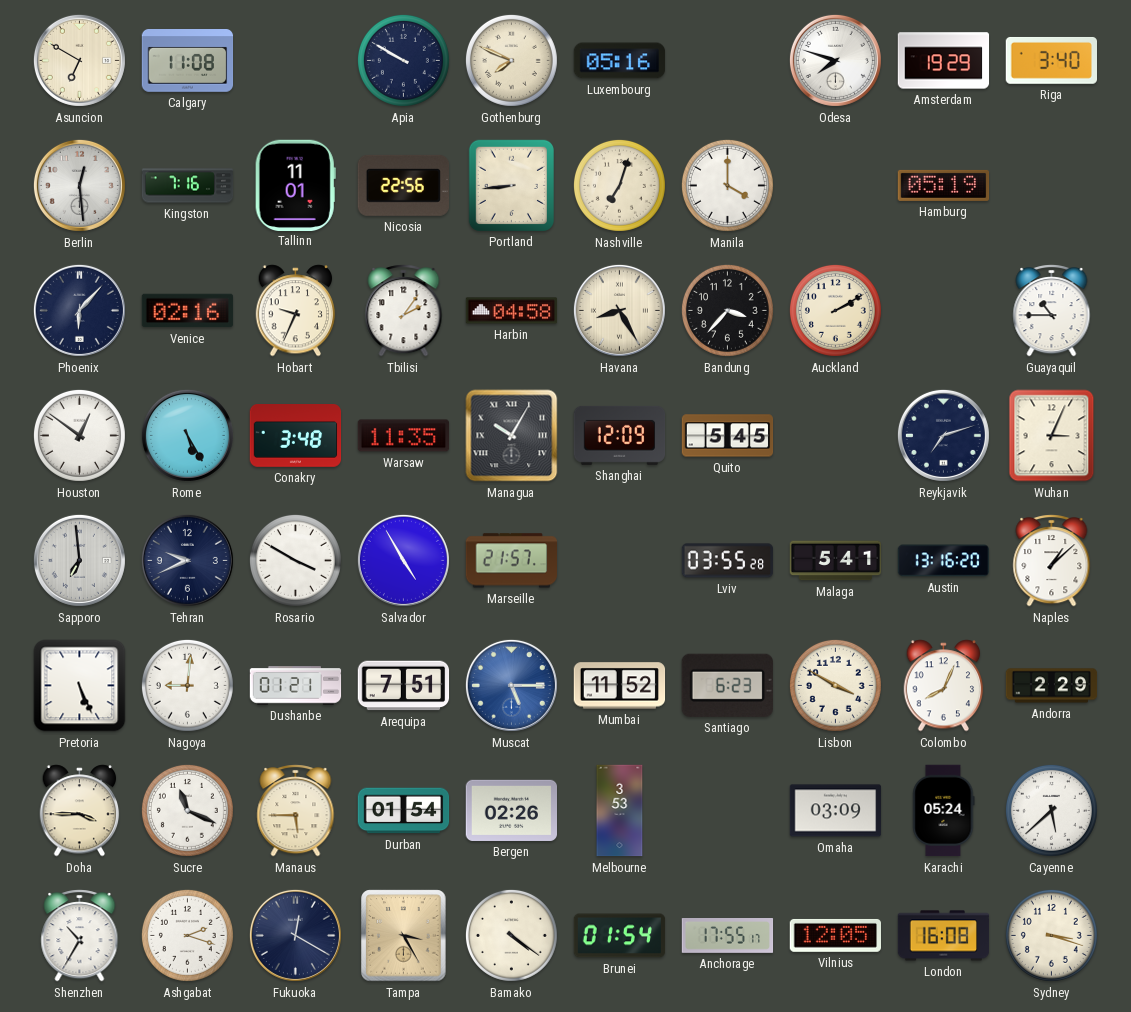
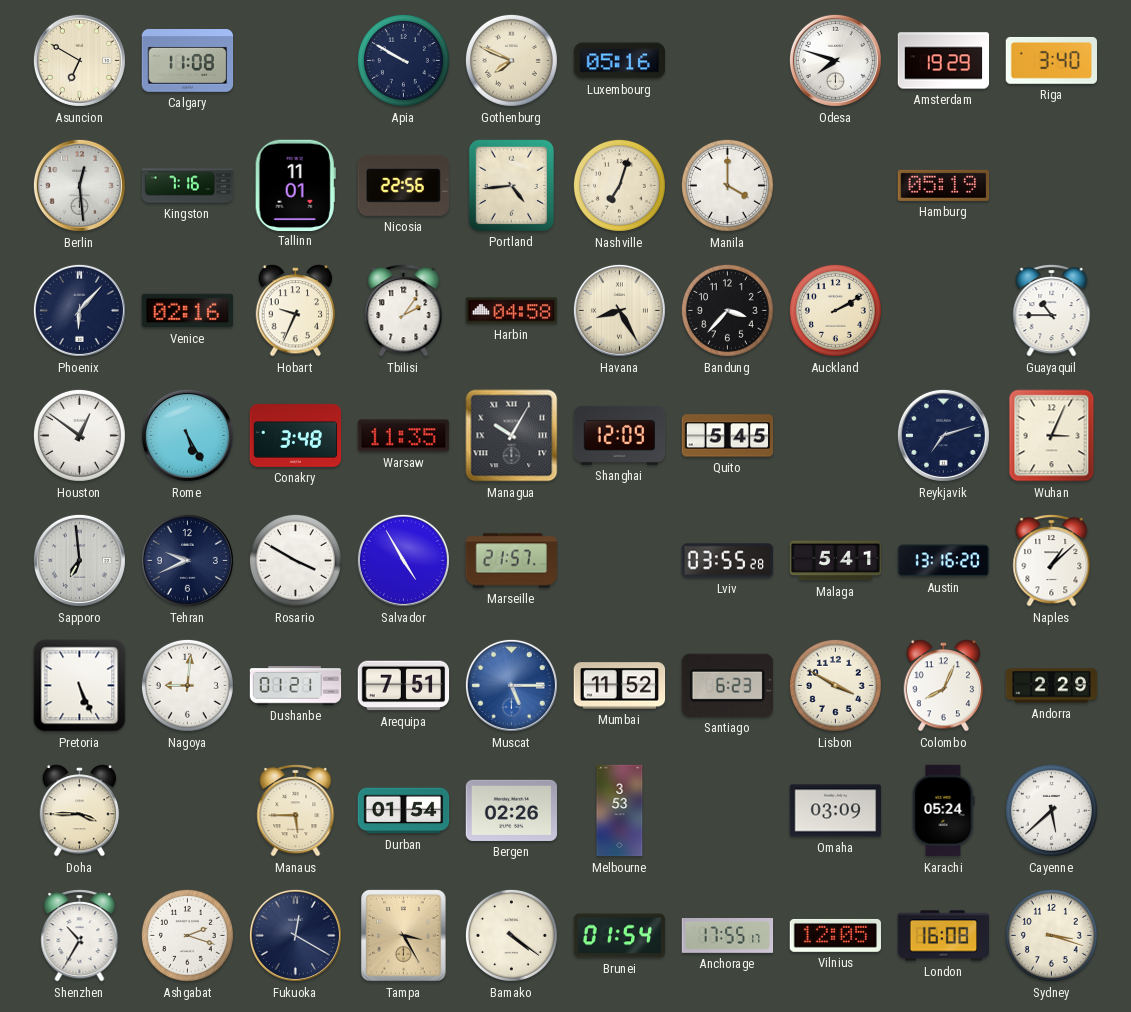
Portland: 8:44 -> 4:44 (511, 185)
Sucre: 11:19 -> none (187, 810)
